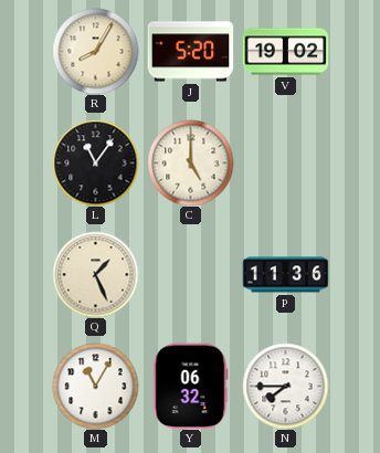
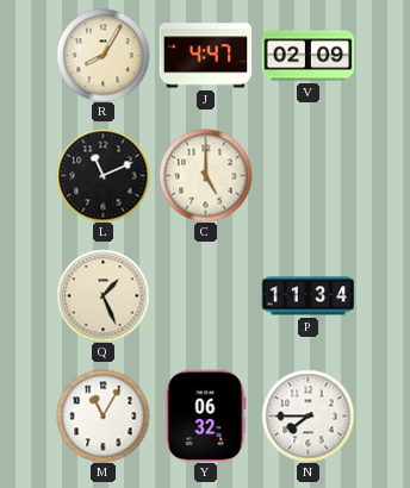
J: 5:20 -> 4:47 (205, 56)
V: 19:02 -> 02:09 (307, 56)
L: 11:06 -> 11:11 (102, 175)
P: 11:36 -> 11:34 (307, 296)
